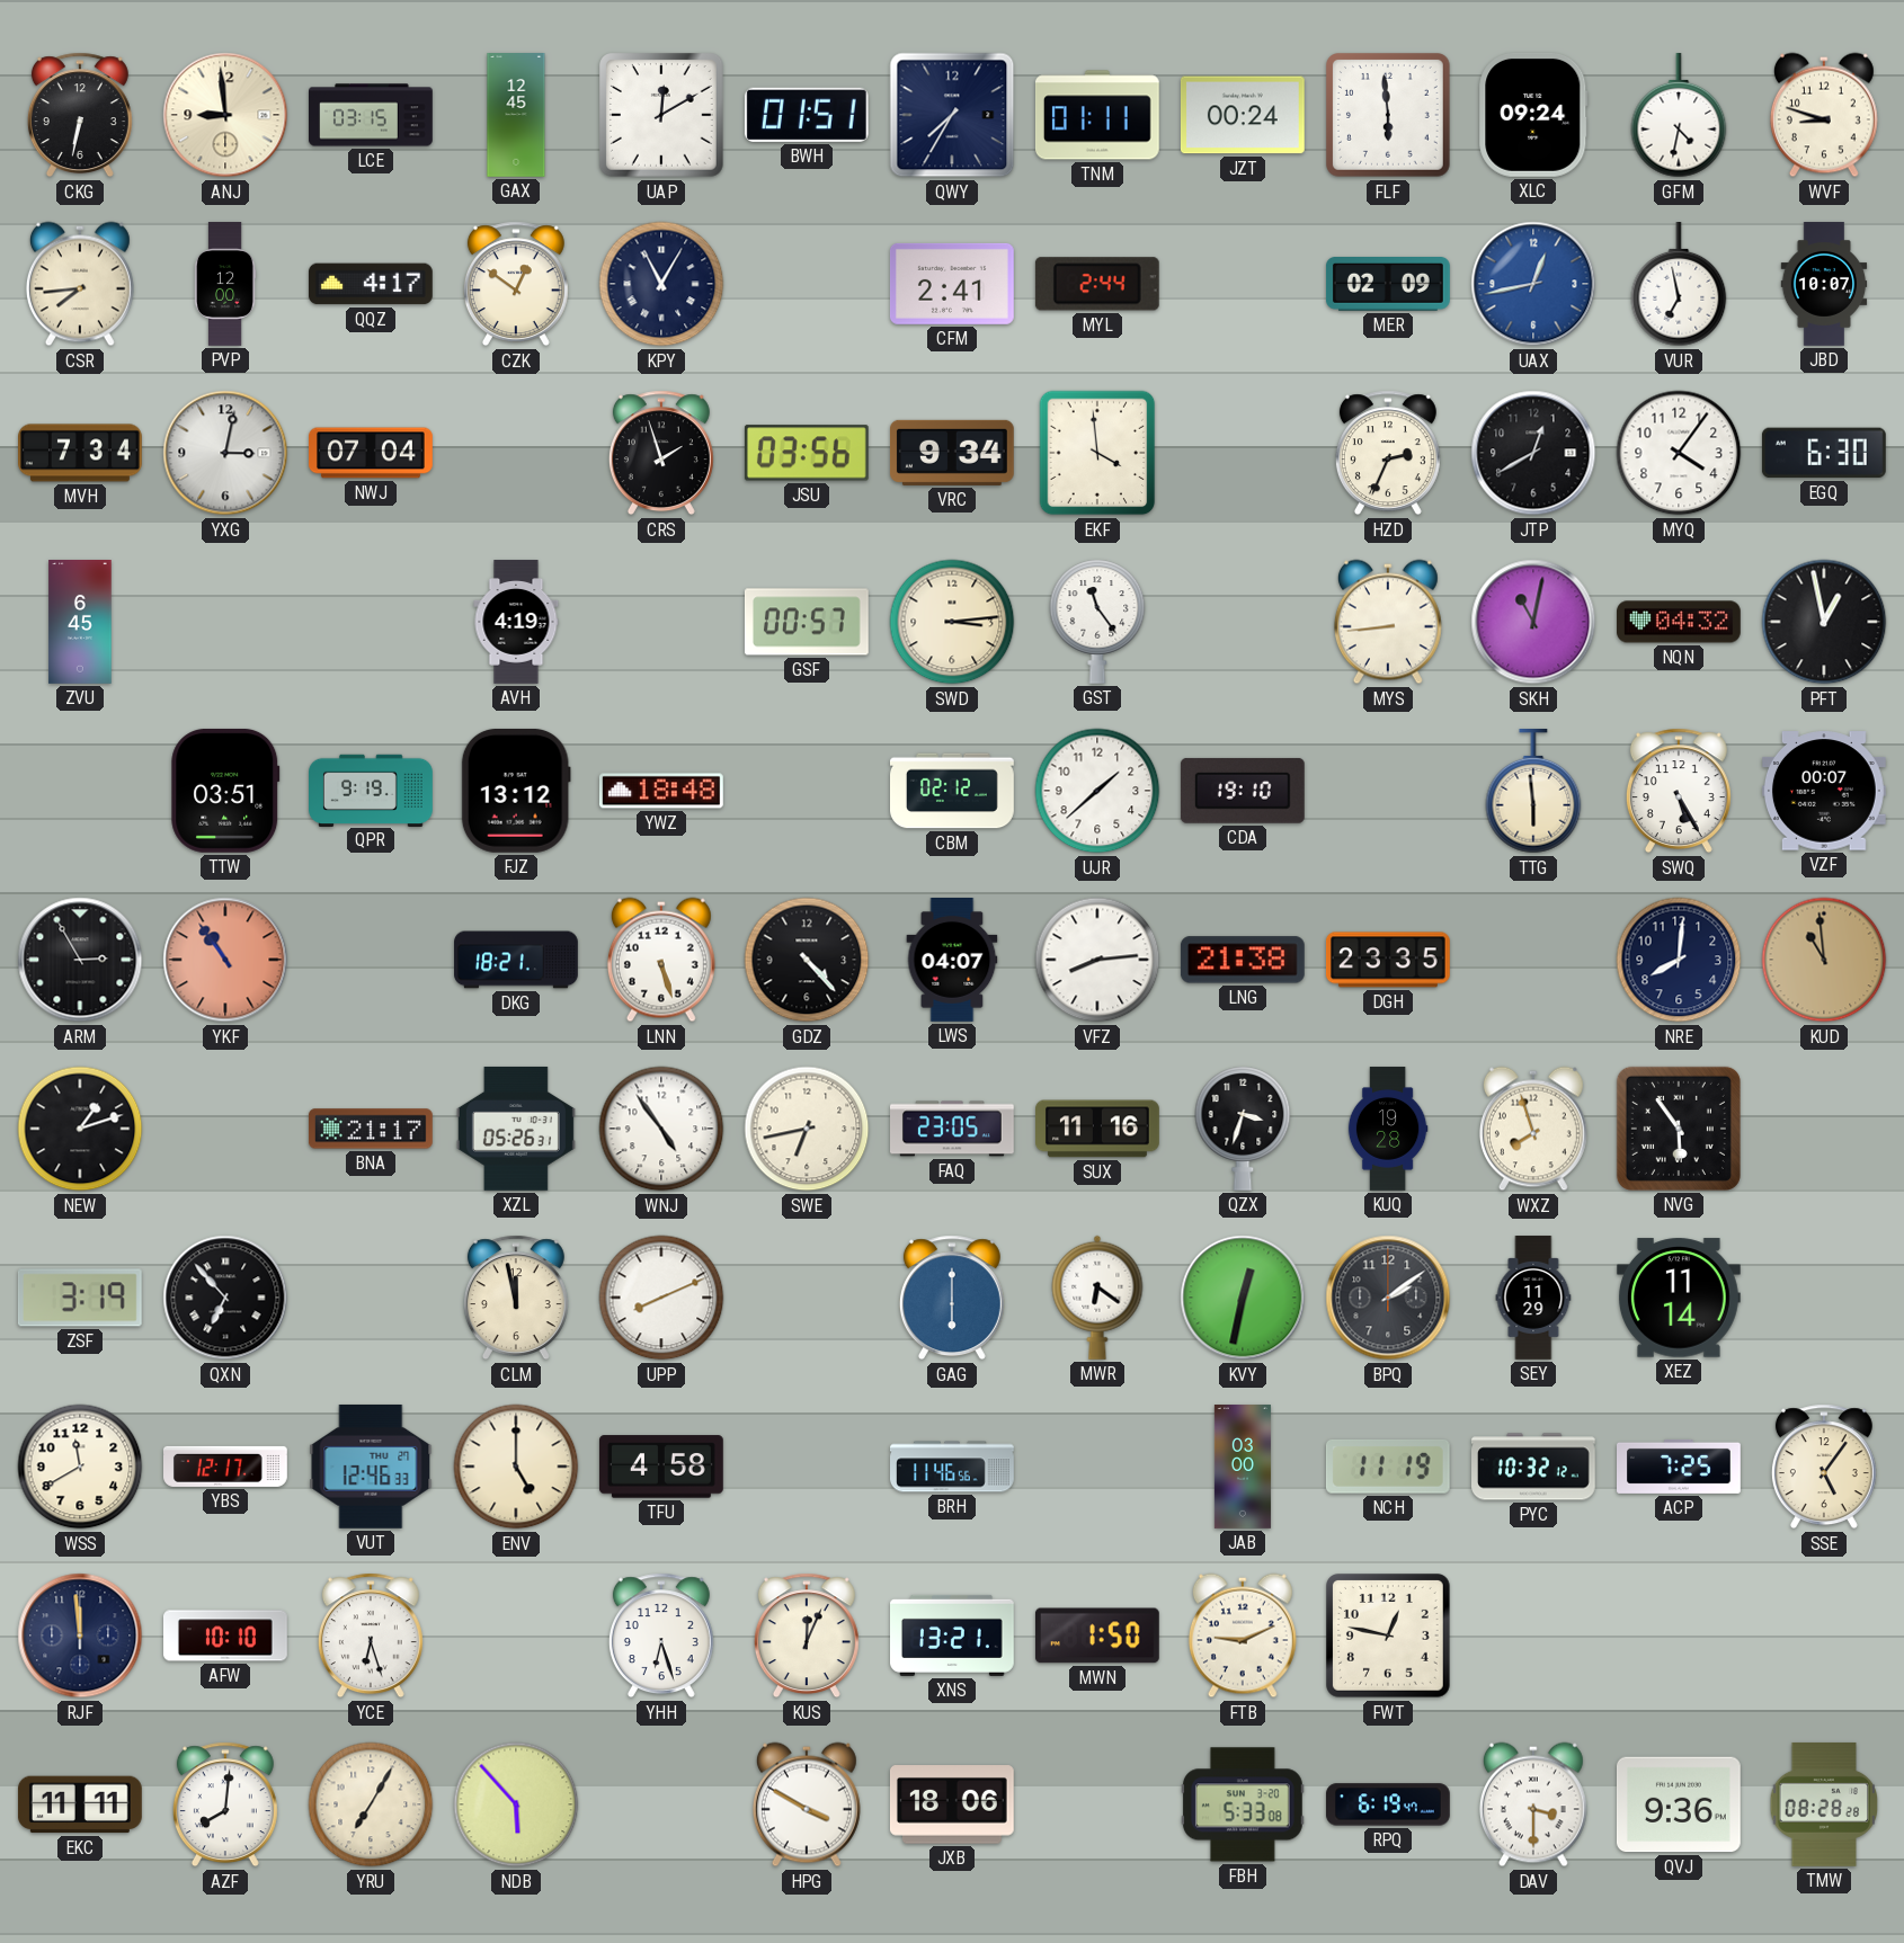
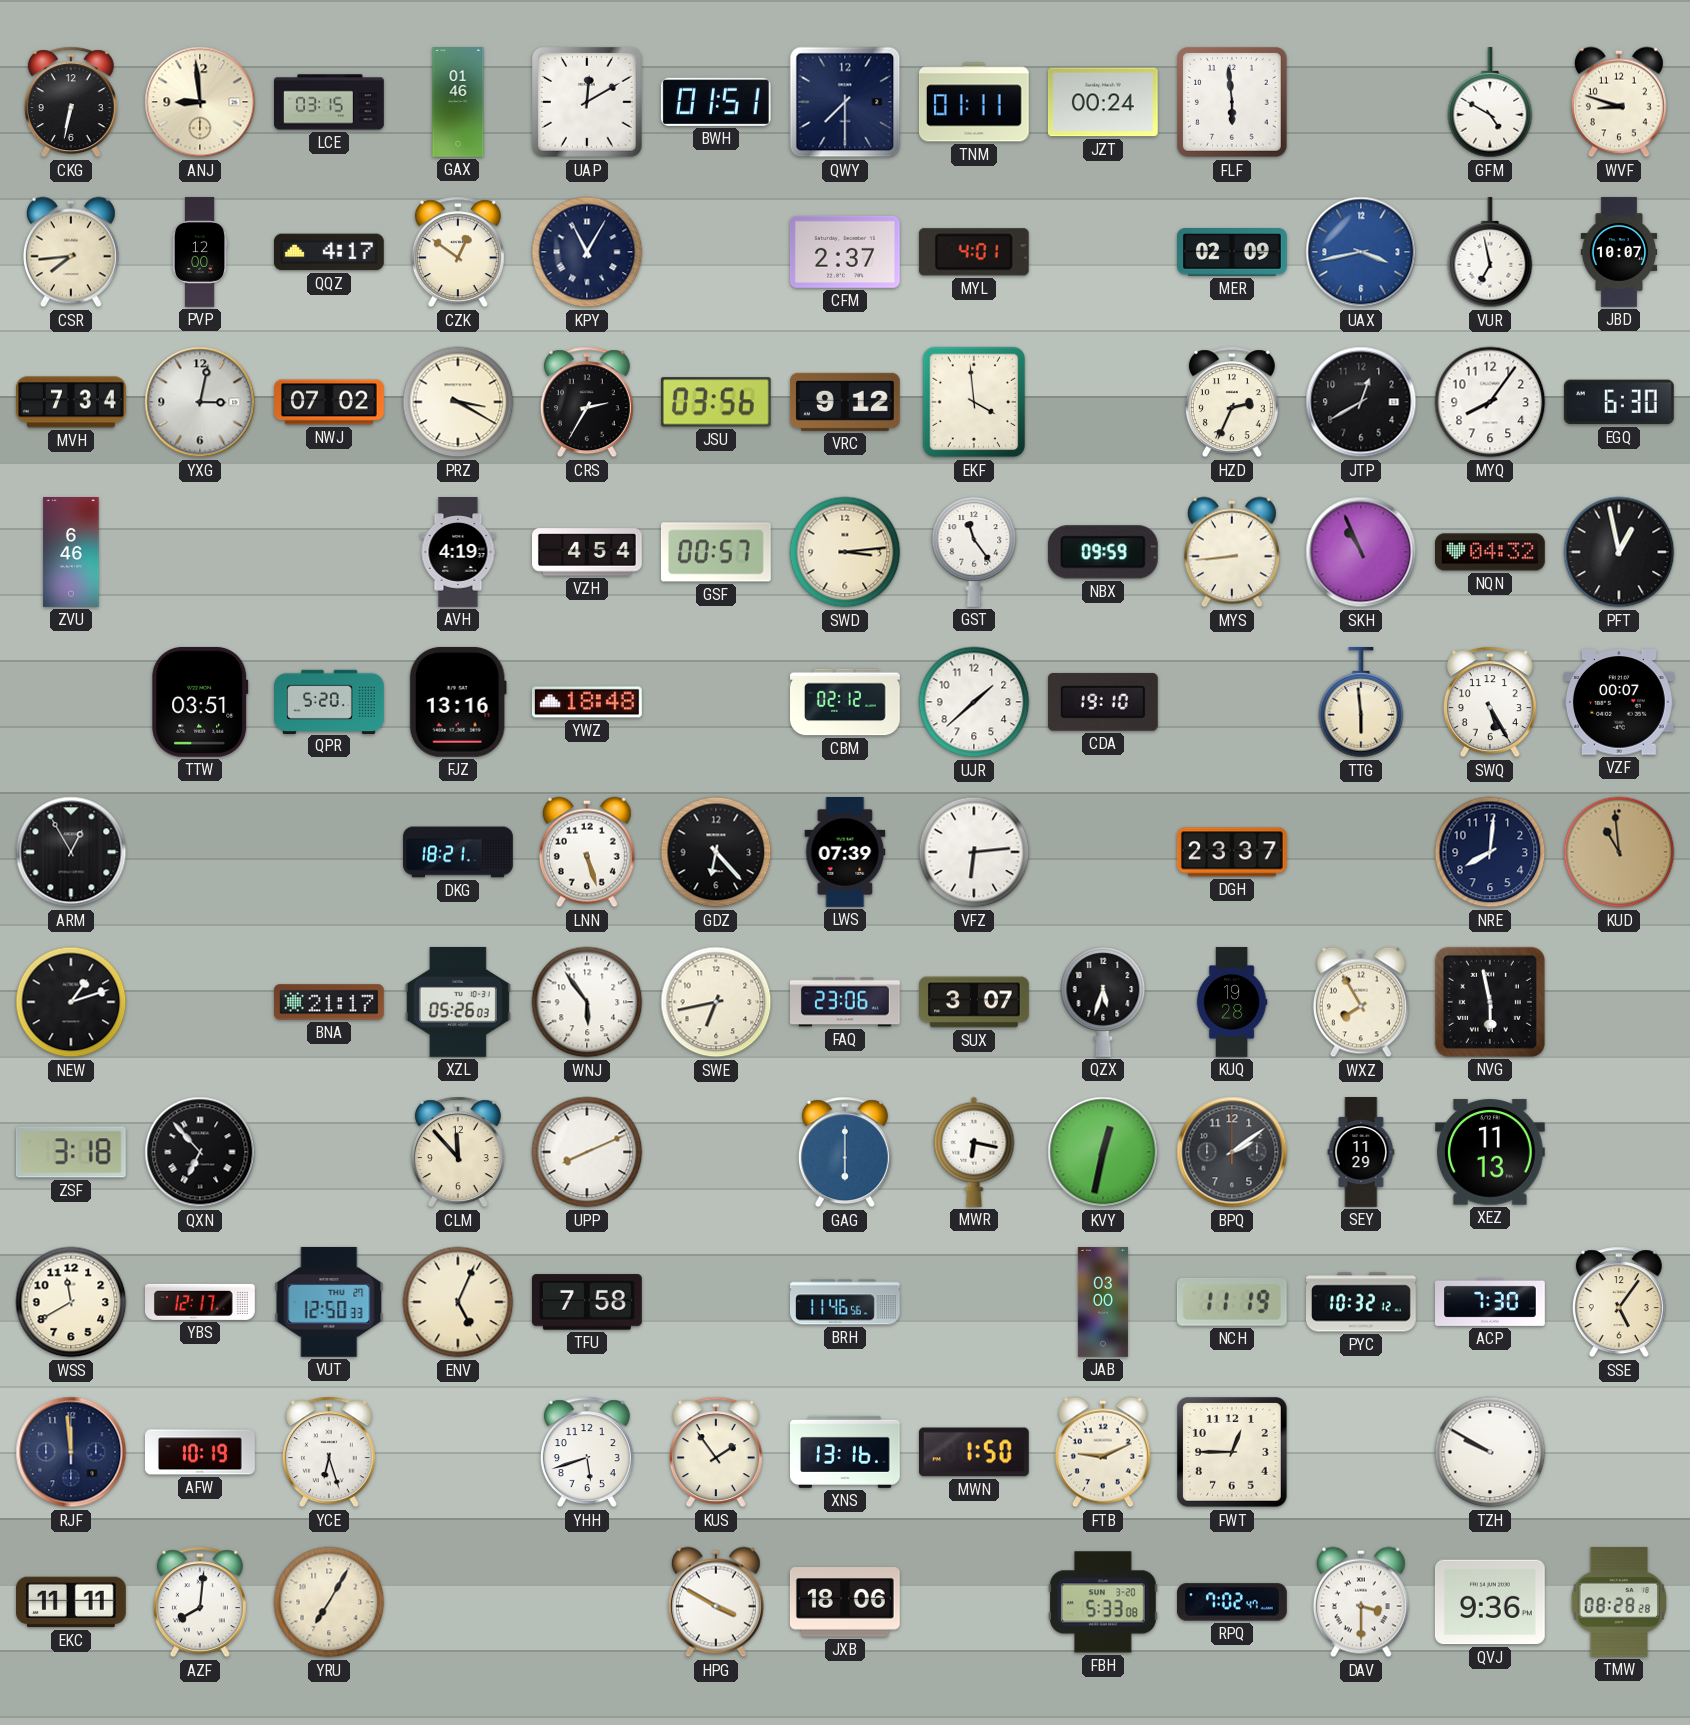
GAX: 12:45 -> 01:46 (458, 102)
QWY: 7:35 -> 7:30 (845, 102)
XLC: 09:24 -> none (1533, 115)
GFM: 4:32 -> 4:50 (1490, 103)
CFM: 2:41 -> 2:37 (845, 252)
MYL: 2:44 -> 4:01 (974, 252)
UAX: 12:43 -> 3:43 (1361, 252)
NWJ: 07:04 -> 07:02 (330, 402)
PRZ: none -> 3:20 (458, 402)
CRS: 1:57 -> 2:35 (587, 402)
VRC: 9:34 -> 9:12 (845, 402)
MYQ: 4:06 -> 8:06 (1490, 402)
ZVU: 6:45 -> 6:46 (71, 553)
VZH: none -> 4:54 (588, 552)
NBX: none -> 09:59 (1103, 552)
SKH: 11:02 -> 10:56 (1361, 552)
QPR: 9:19 -> 5:20 (330, 701)
FJZ: 13:12 -> 13:16 (458, 702)
ARM: 2:55 -> 12:55 (71, 852)
YKF: 10:54 -> none (225, 960)
GDZ: 4:23 -> 6:23 (716, 852)
LWS: 04:07 -> 07:39 (845, 853)
VFZ: 8:14 -> 6:14 (974, 852)
LNG: 21:38 -> none (1243, 960)
DGH: 23:35 -> 23:37 (1232, 852)
XZL: 05:26:31 -> 05:26:03 (458, 1002)
WNJ: 4:54 -> 5:54 (587, 1002)
FAQ: 23:05 -> 23:06 (846, 1002)
SUX: 11:16 -> 3:07 (975, 1002)
QZX: 3:33 -> 5:33 (1103, 1002)
WXZ: 7:57 -> 7:55 (1361, 1002)
NVG: 5:54 -> 5:58 (1490, 1002)
ZSF: 3:19 -> 3:18 (71, 1152)
CLM: 11:58 -> 11:53 (458, 1152)
MWR: 6:21 -> 6:17 (974, 1152)
XEZ: 11:14 -> 11:13 (1490, 1152)
VUT: 12:46 -> 12:50 (329, 1302)
ENV: 5:00 -> 5:04 (458, 1302)
TFU: 4:58 -> 7:58 (587, 1302)
ACP: 7:25 -> 7:30 (1491, 1302)
AFW: 10:10 -> 10:19 (201, 1452)
YHH: 6:27 -> 5:42 (587, 1452)
KUS: 12:04 -> 1:54 (716, 1452)
XNS: 13:21 -> 13:16 (846, 1452)
FWT: 12:47 -> 12:45 (1233, 1453)
TZH: none -> 9:50 (1490, 1452)
NDB: 5:53 -> none (516, 1804)
RPQ: 6:19 -> 7:02 (1232, 1602)
